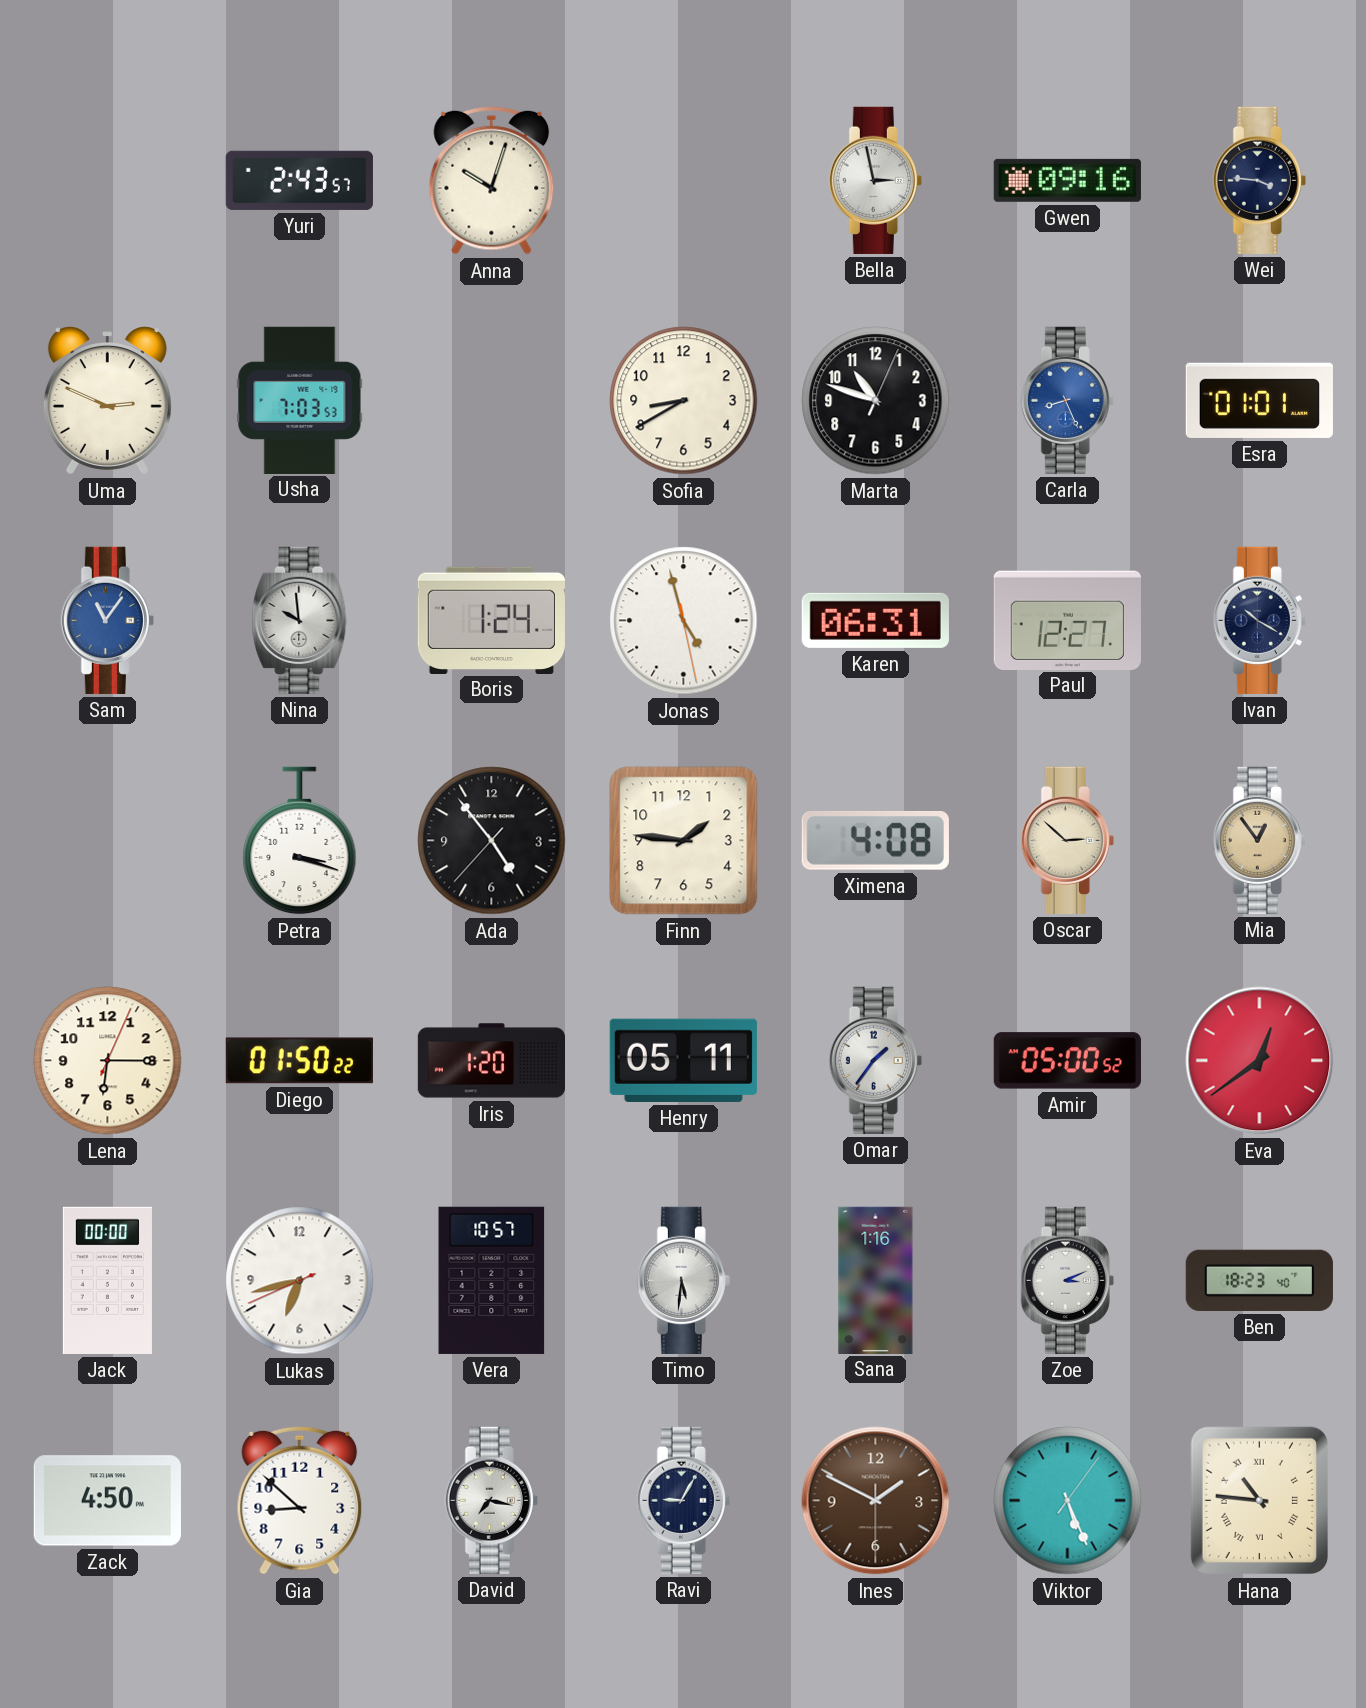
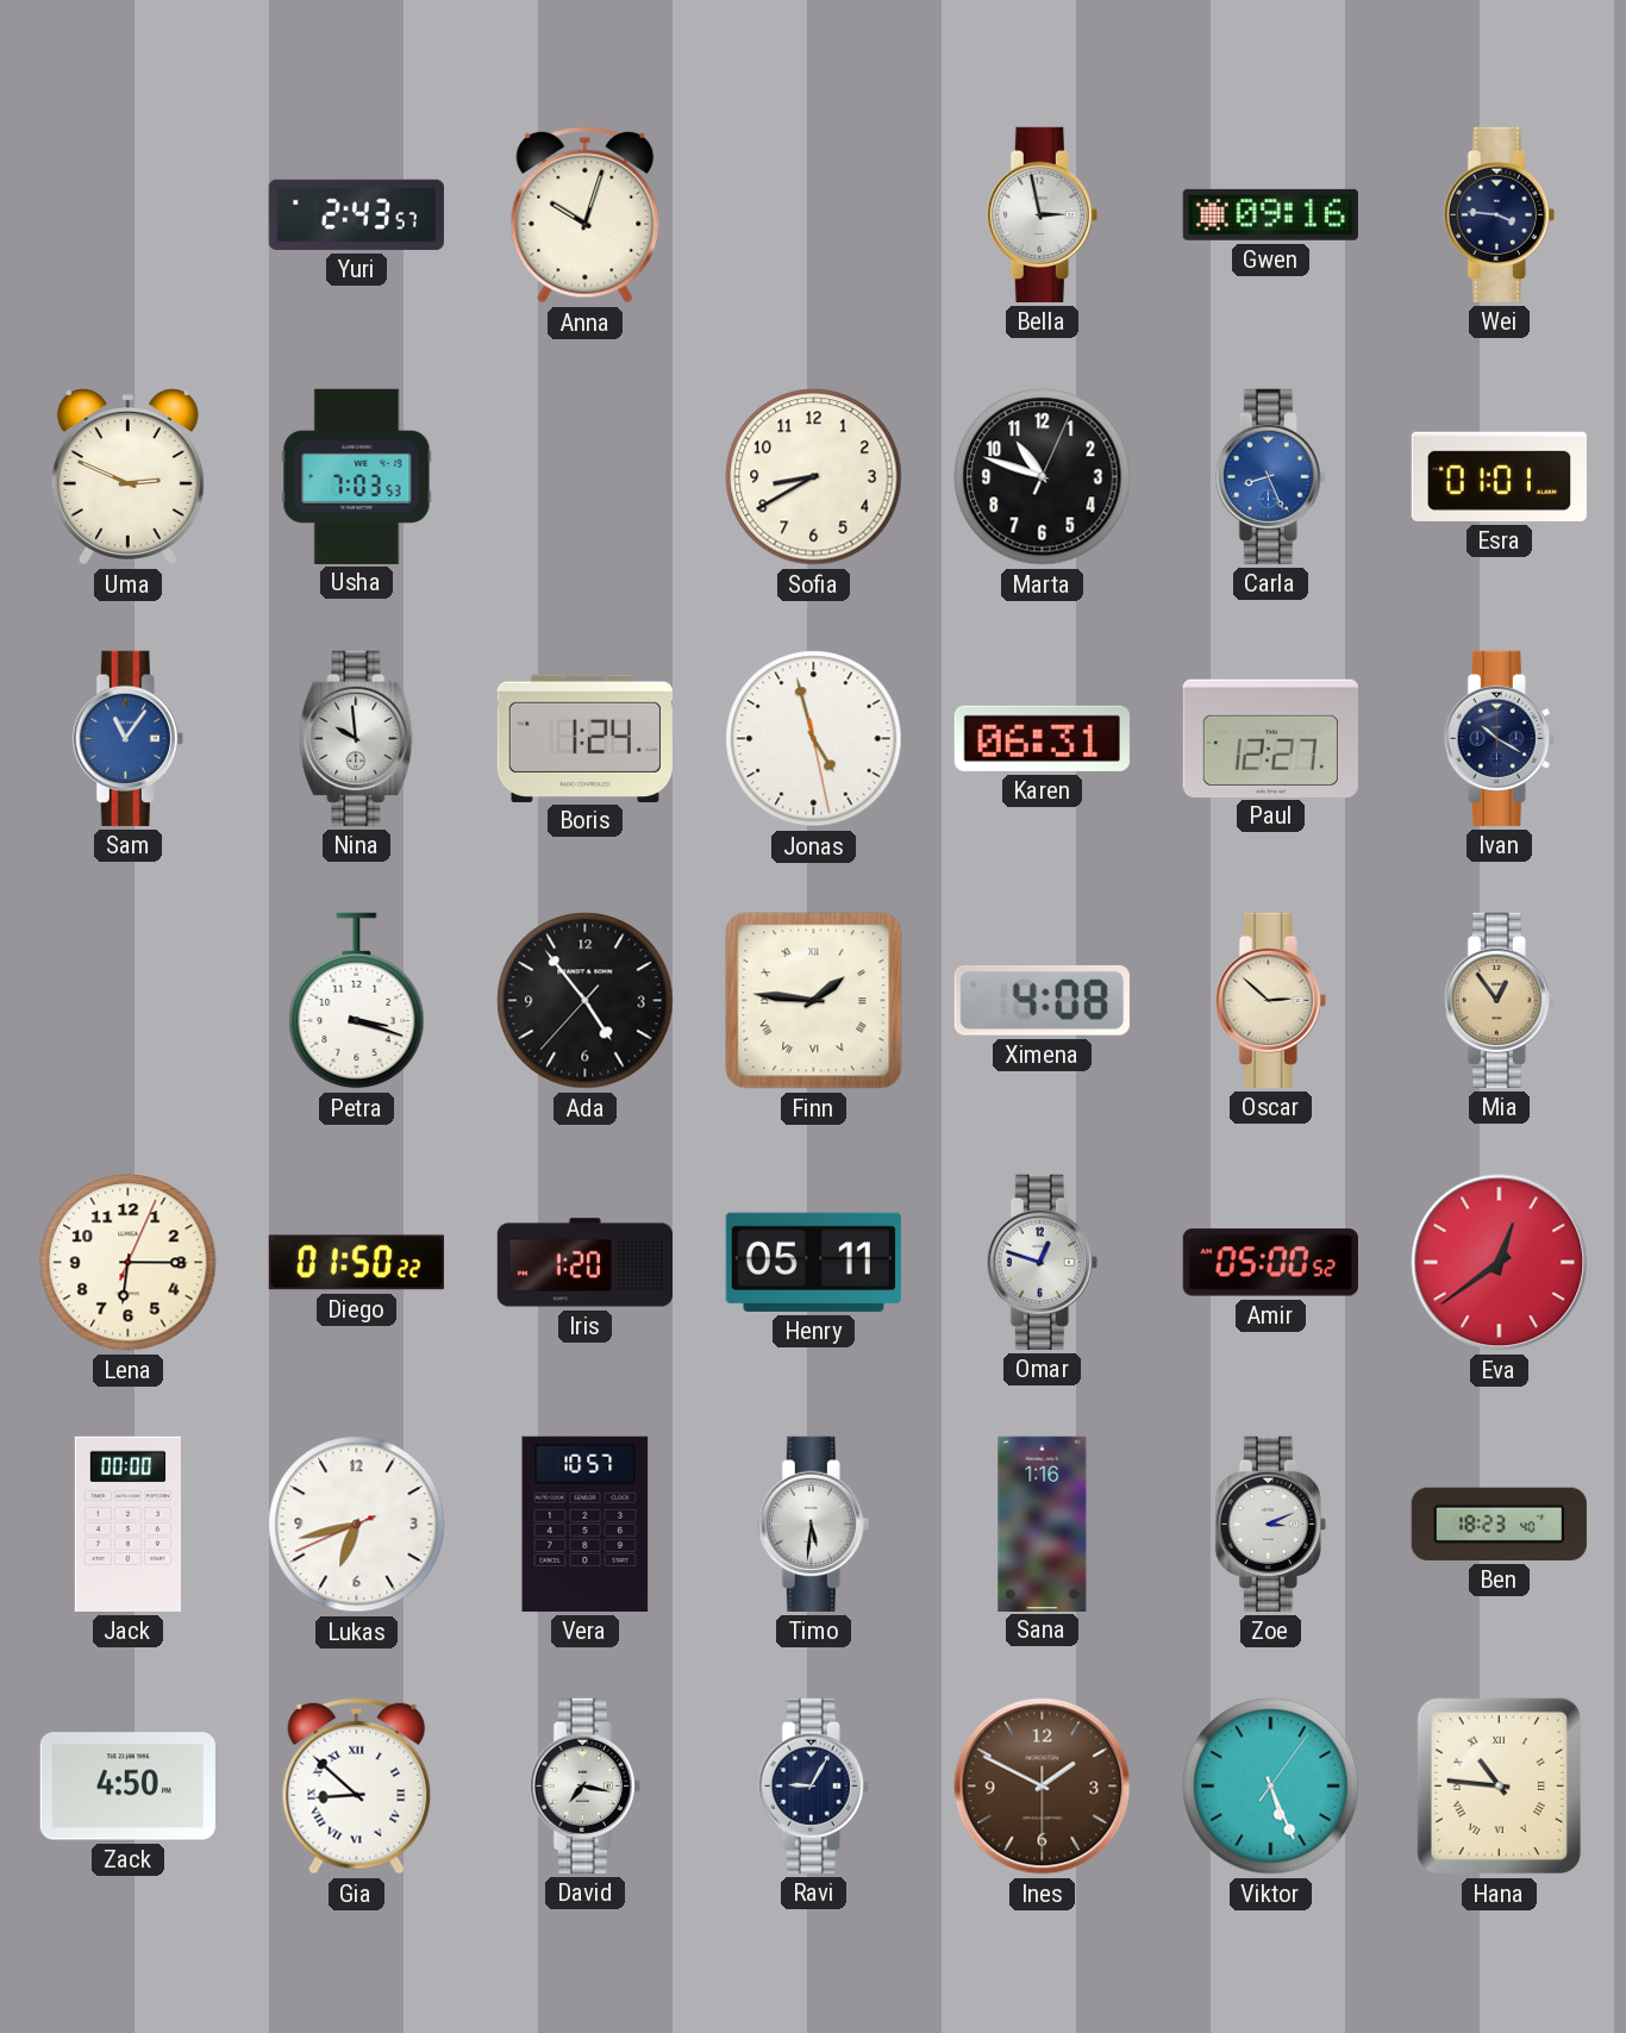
Finn numerals: Arabic -> Roman (814, 1001)
Omar: 1:36 -> 12:48 (1042, 1262)
Gia numerals: Arabic -> Roman (357, 1785)
